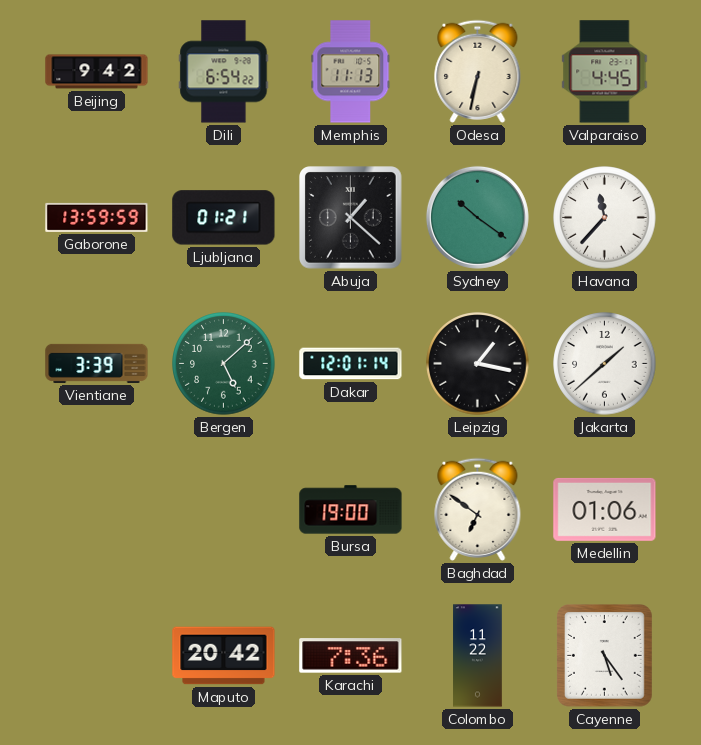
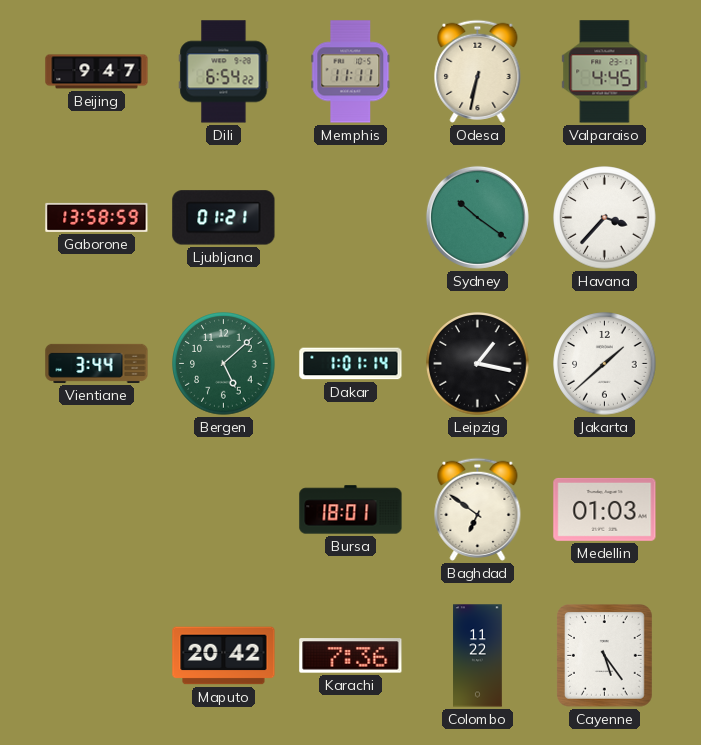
Beijing: 9:42 -> 9:47 (97, 72)
Memphis: 11:13 -> 11:11 (351, 72)
Gaborone: 13:59 -> 13:58 (97, 217)
Abuja: 1:22 -> none (351, 218)
Havana: 11:37 -> 3:37 (605, 218)
Vientiane: 3:39 -> 3:44 (97, 363)
Dakar: 12:01 -> 1:01 (351, 364)
Bursa: 19:00 -> 18:01 (351, 510)
Medellin: 01:06 -> 01:03 (605, 509)
